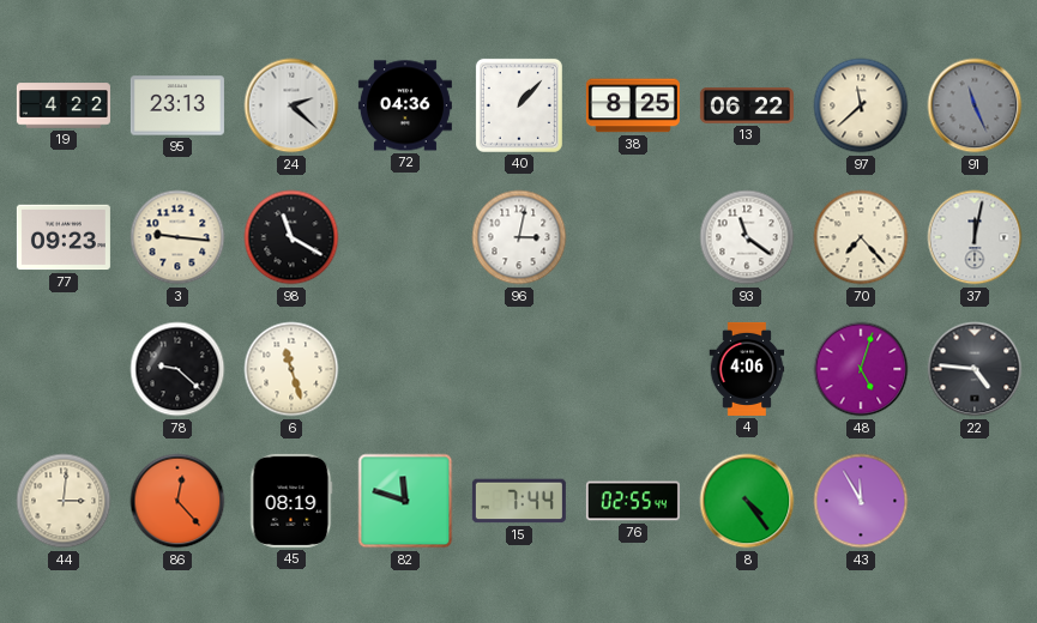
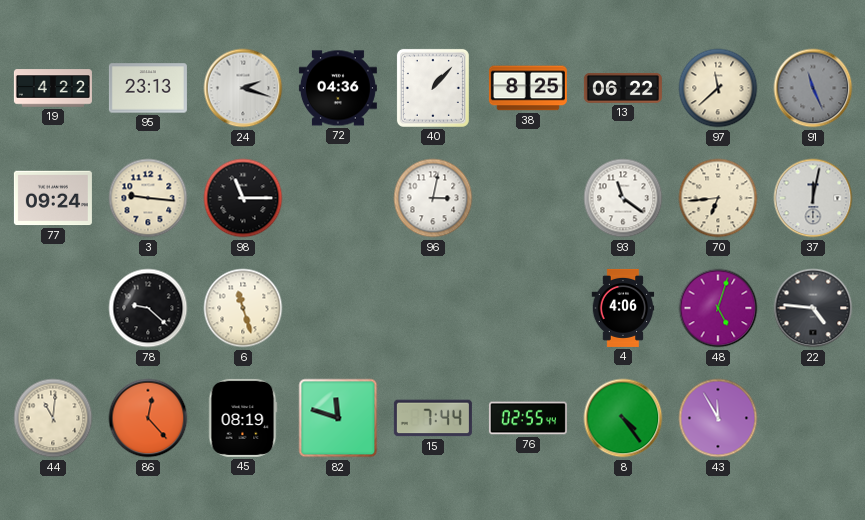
24: 2:22 -> 2:18 (243, 88)
77: 09:23 -> 09:24 (53, 198)
98: 11:20 -> 11:15 (243, 198)
70: 7:23 -> 6:44 (718, 198)
44: 3:01 -> 11:01 (53, 418)
